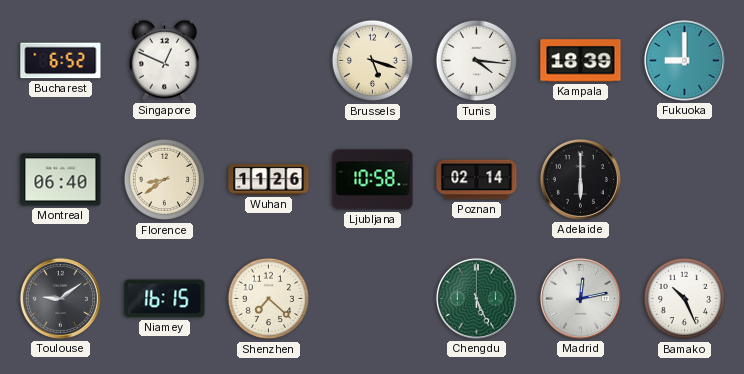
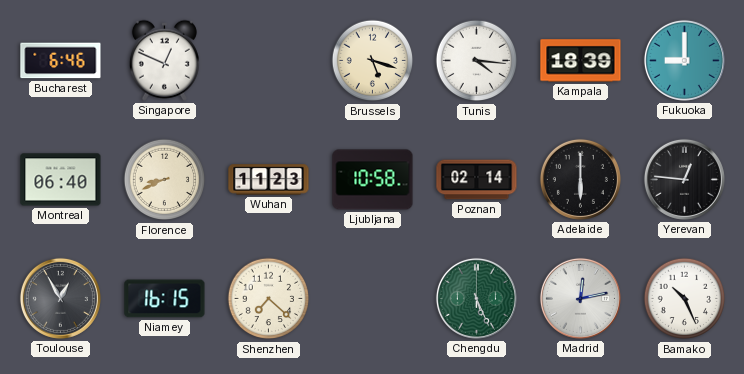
Bucharest: 6:52 -> 6:46 (61, 61)
Florence: 8:39 -> 8:41 (165, 180)
Wuhan: 11:26 -> 11:23 (269, 180)
Yerevan: none -> 12:46 (684, 179)
Toulouse: 9:09 -> 12:55 (60, 298)
